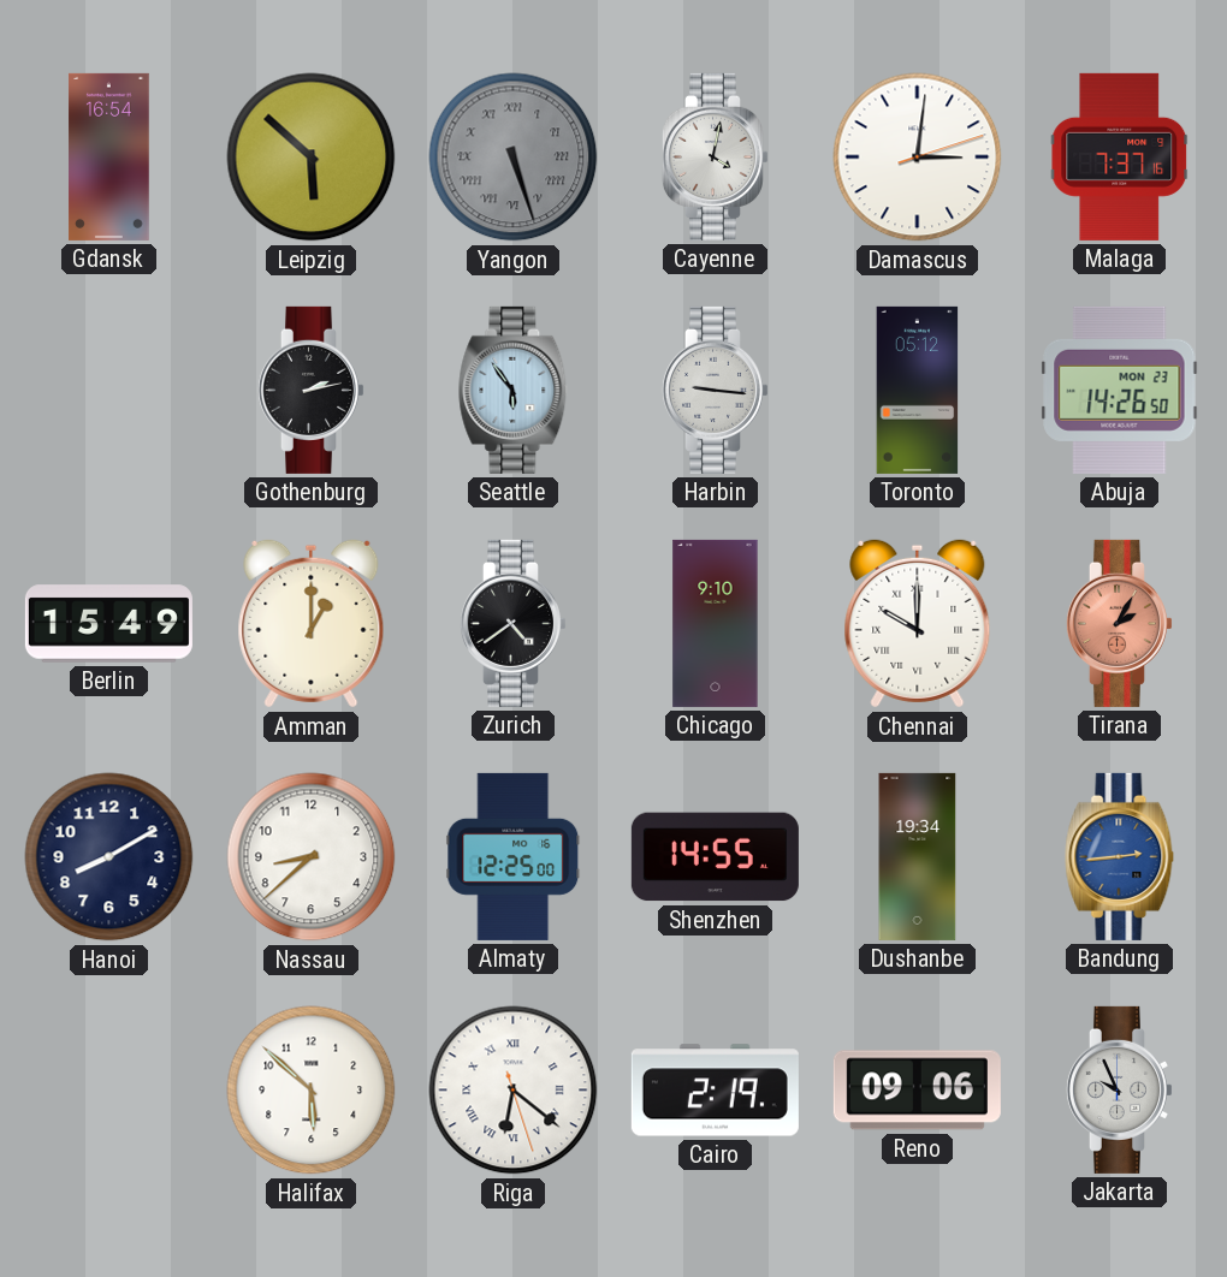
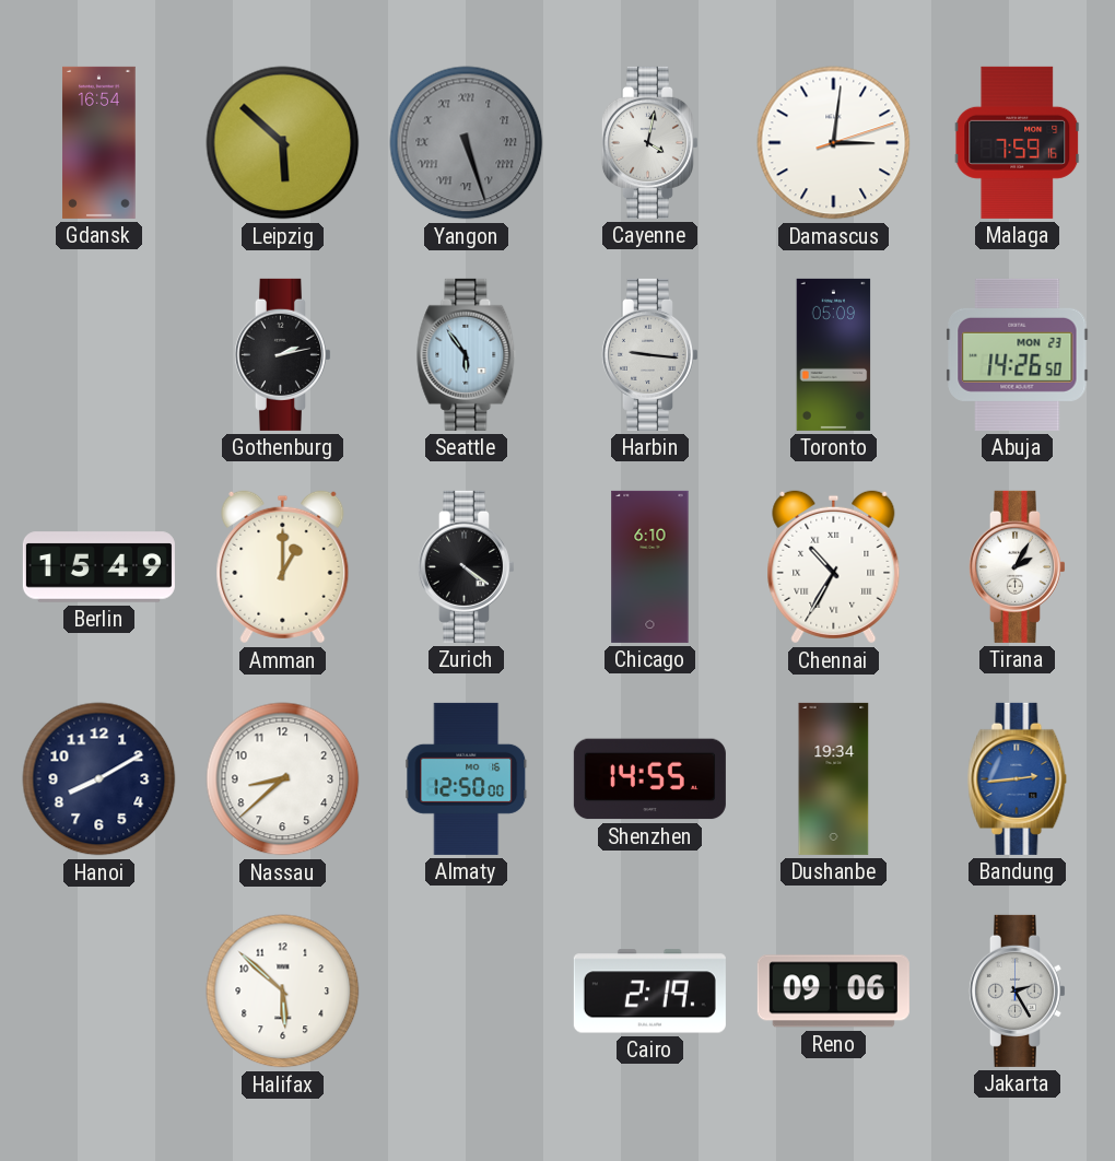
Malaga: 7:37 -> 7:59 (1018, 142)
Toronto: 05:12 -> 05:09 (834, 354)
Zurich: 4:39 -> 4:21 (466, 566)
Chicago: 9:10 -> 6:10 (650, 566)
Chennai: 10:00 -> 10:35 (834, 567)
Tirana dial: salmon -> white (1017, 566)
Almaty: 12:25 -> 12:50 (467, 778)
Riga: 6:21 -> none (514, 1091)
Jakarta: 9:56 -> 2:25 (1017, 990)
